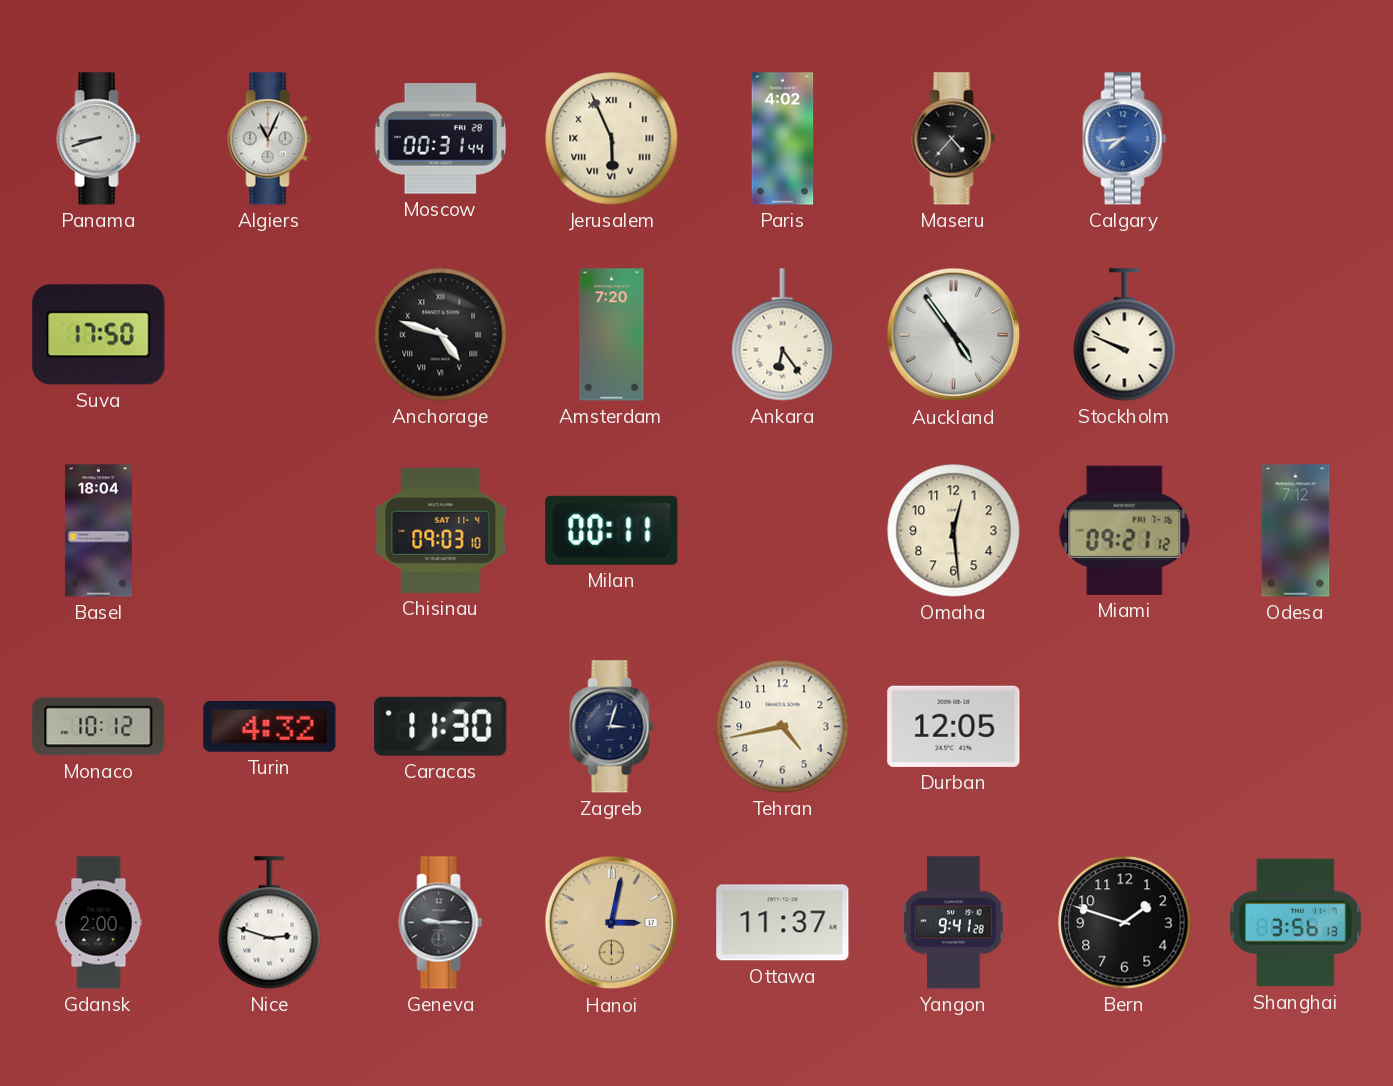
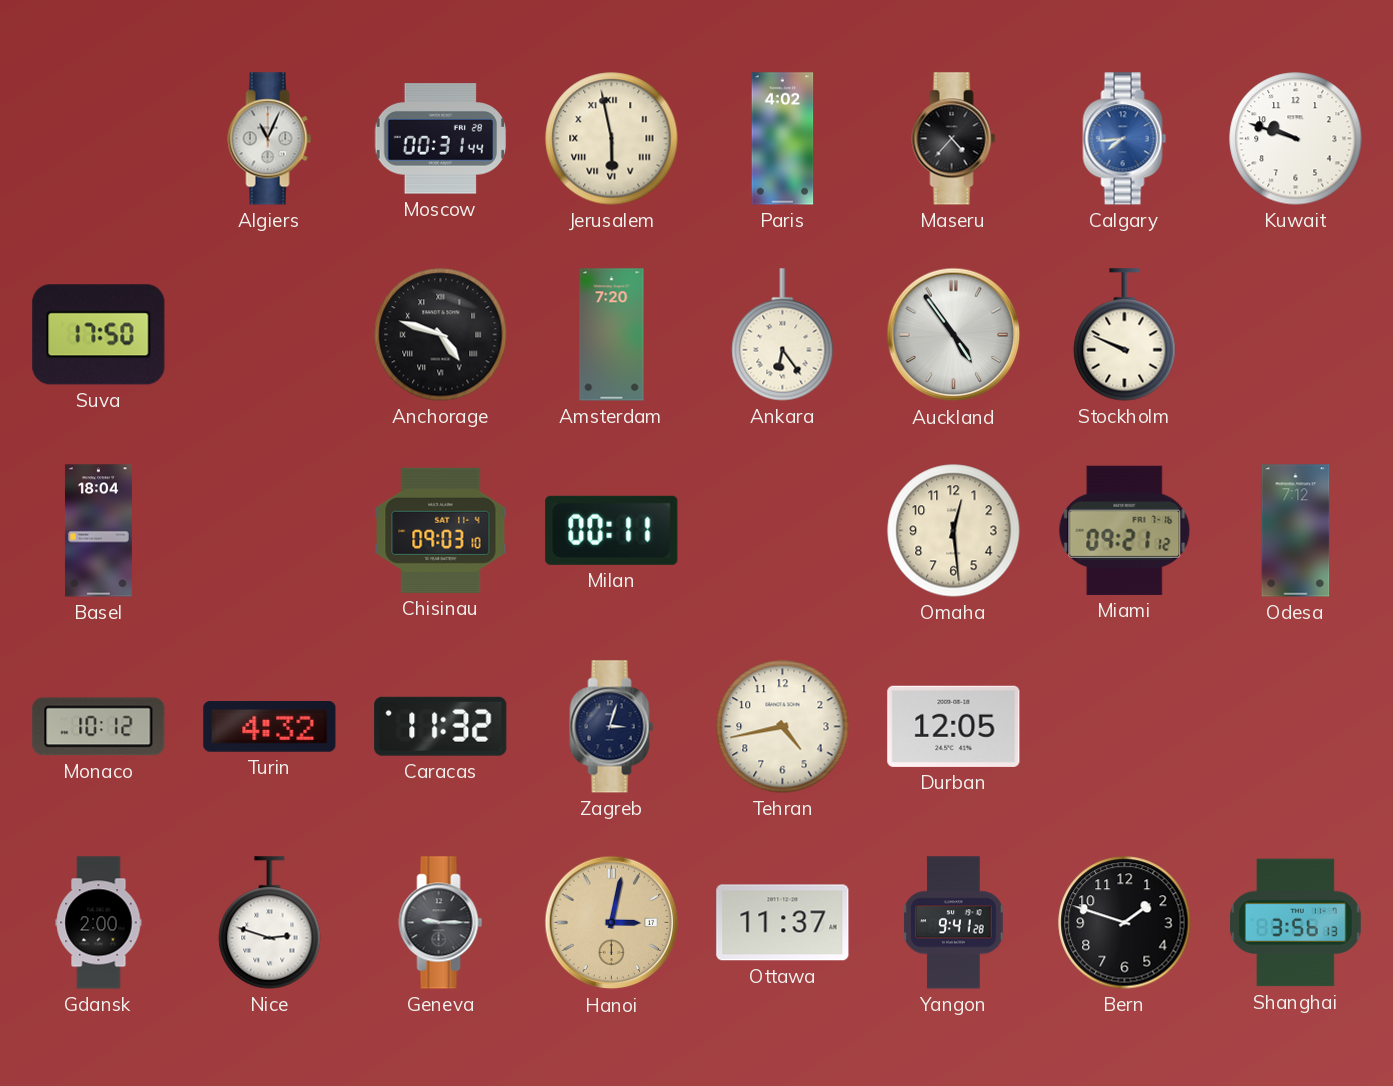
Panama: 8:42 -> none (99, 139)
Jerusalem: 5:56 -> 5:58 (612, 139)
Kuwait: none -> 9:48 (1296, 139)
Caracas: 11:30 -> 11:32 (441, 726)
